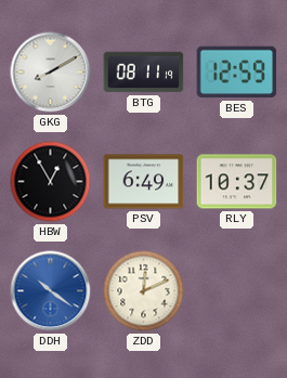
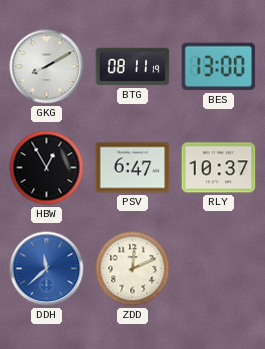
BES: 12:59 -> 13:00 (219, 67)
PSV: 6:49 -> 6:47 (133, 168)
DDH: 10:21 -> 11:38 (47, 269)
